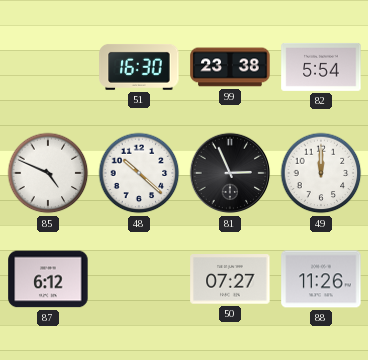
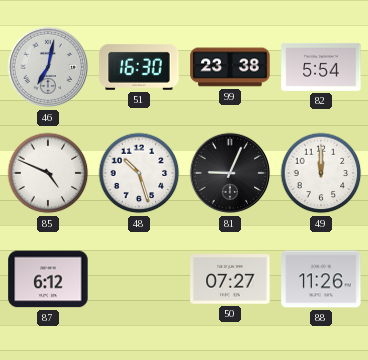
46: none -> 7:02 (48, 67)
48: 10:22 -> 10:27 (139, 173)
81: 2:56 -> 9:04 (230, 173)
